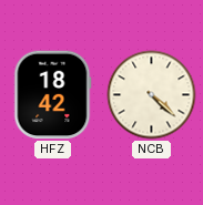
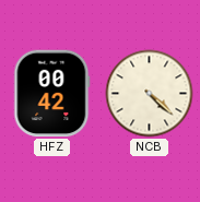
HFZ: 18:42 -> 00:42 (52, 94)
